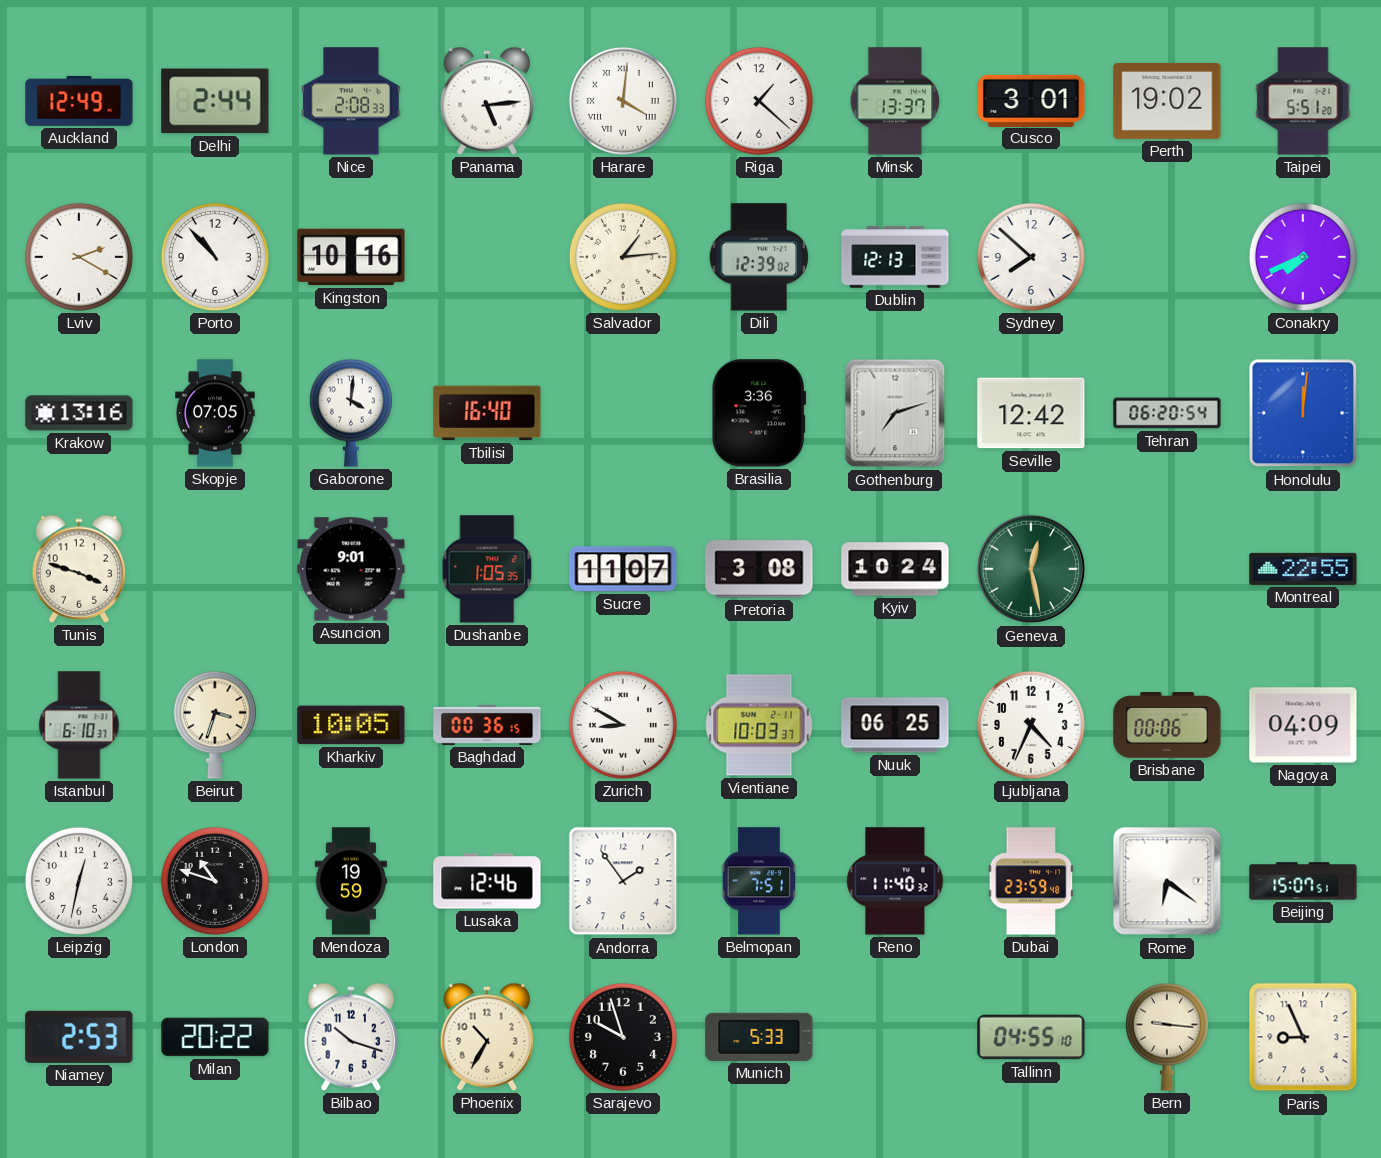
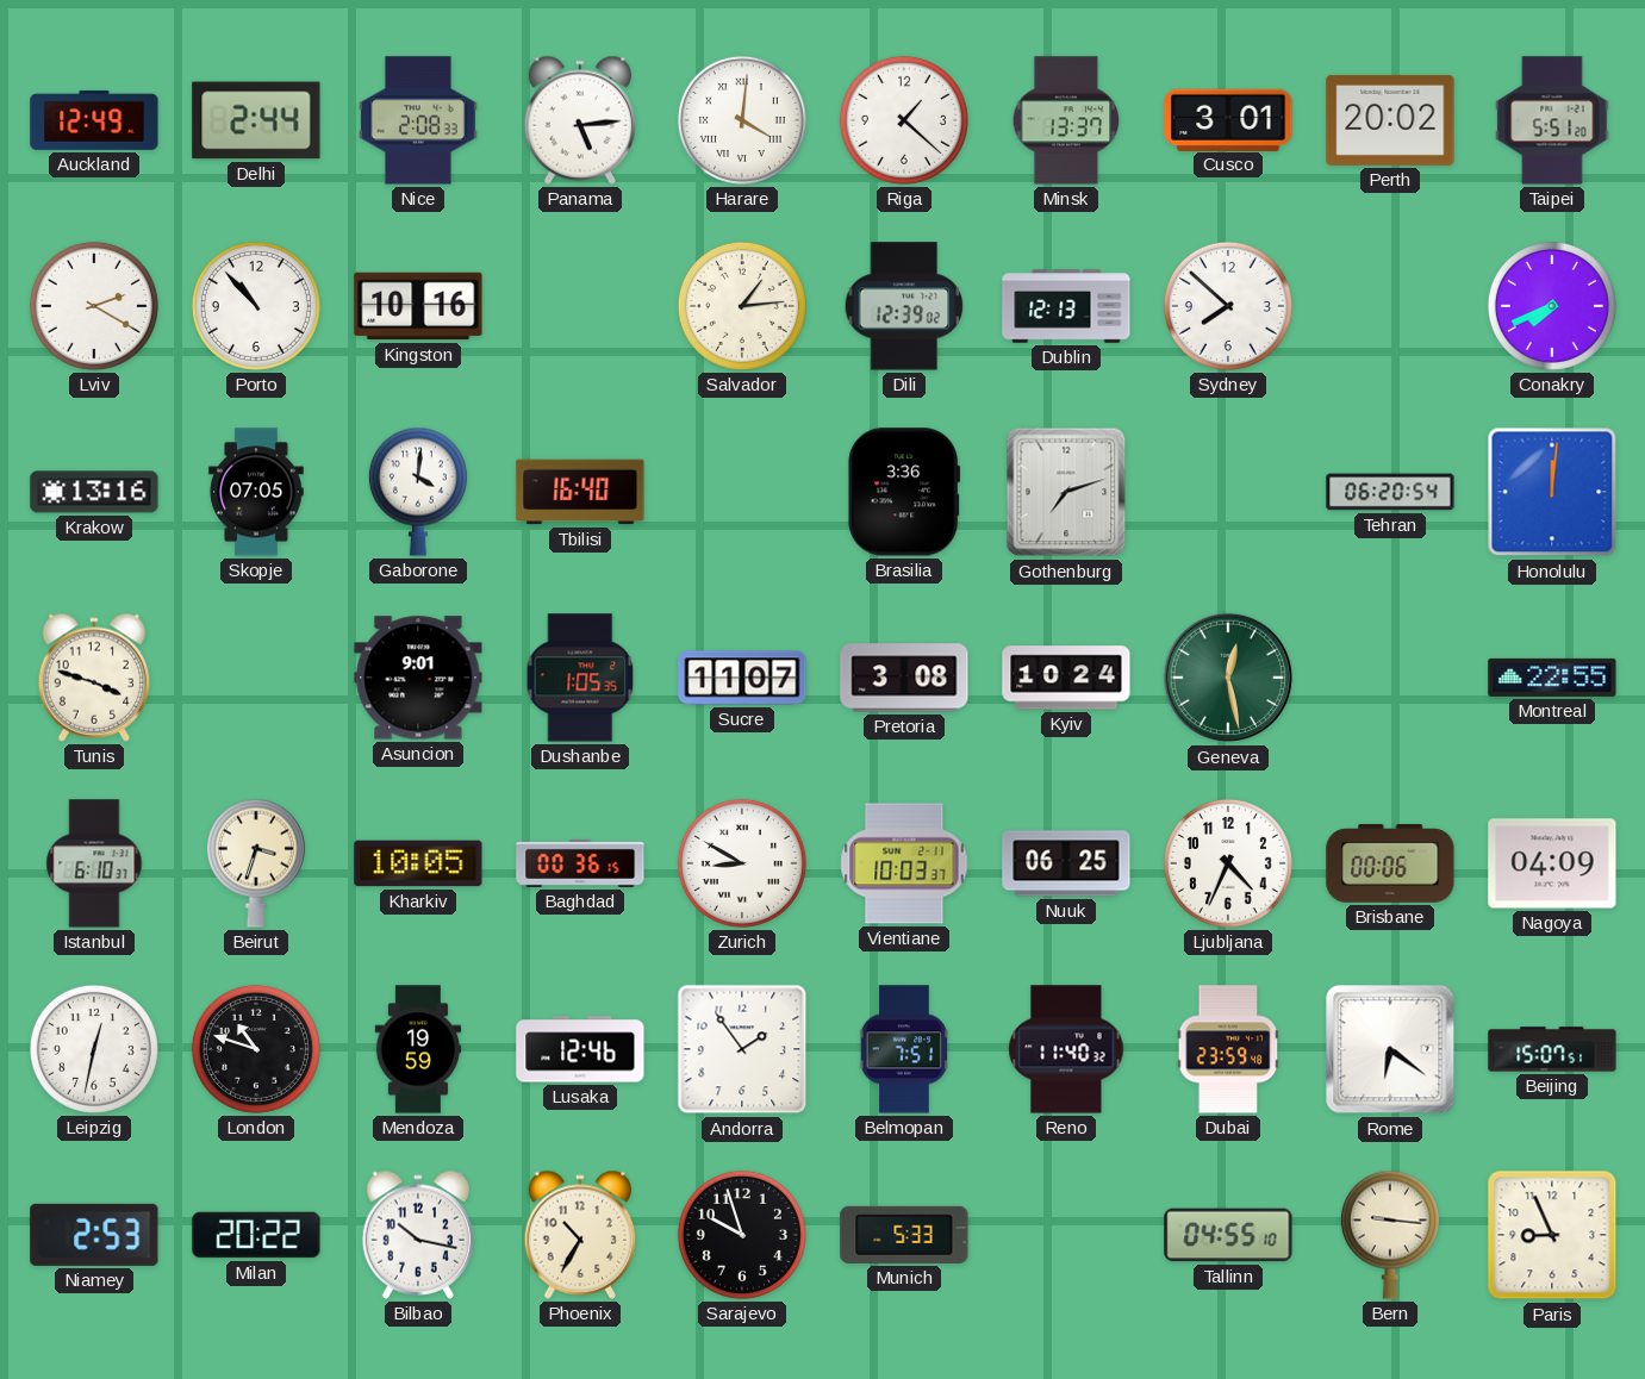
Perth: 19:02 -> 20:02 (1390, 120)
Seville: 12:42 -> none (1031, 413)
Bilbao: 10:18 -> 10:17 (418, 1235)
